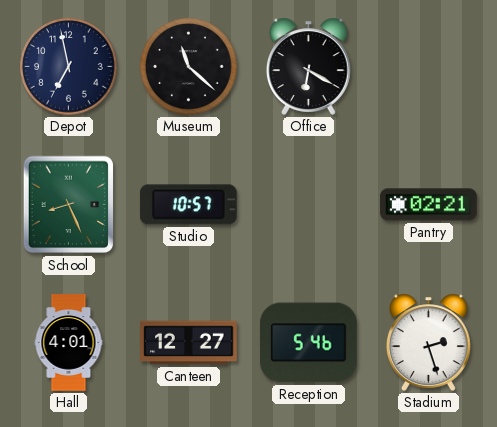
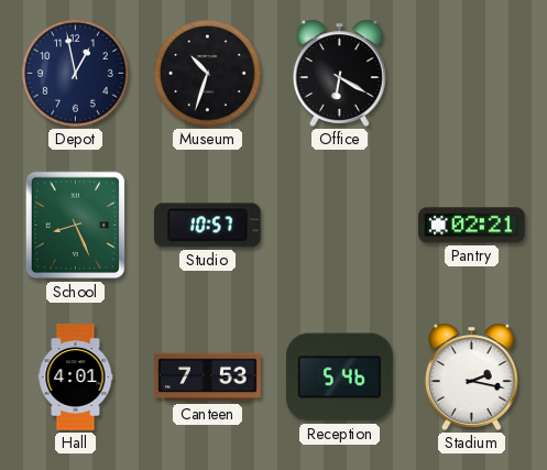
Depot: 6:58 -> 12:58 (76, 74)
Museum: 11:22 -> 10:33 (208, 74)
Canteen: 12:27 -> 7:53 (208, 378)
Stadium: 2:27 -> 2:17 (472, 376)
